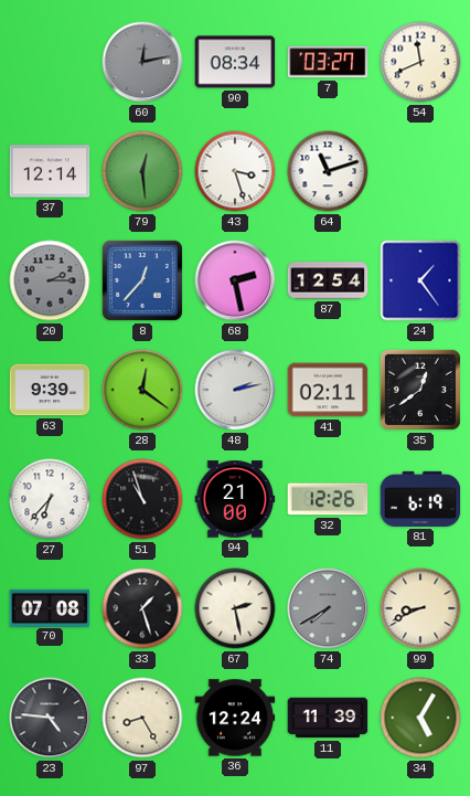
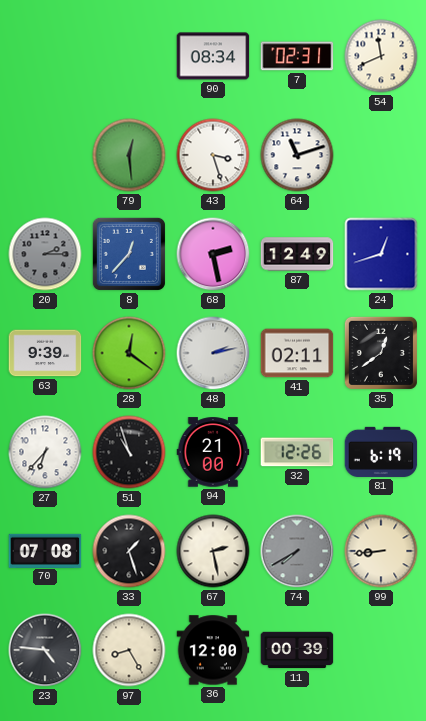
60: 12:13 -> none (142, 62)
7: 03:27 -> 02:31 (297, 56)
37: 12:14 -> none (50, 171)
87: 12:54 -> 12:49 (297, 254)
24: 1:24 -> 12:42 (381, 254)
99: 8:41 -> 8:44 (381, 551)
36: 12:24 -> 12:00 (213, 650)
11: 11:39 -> 00:39 (297, 650)
34: 5:05 -> none (420, 718)
